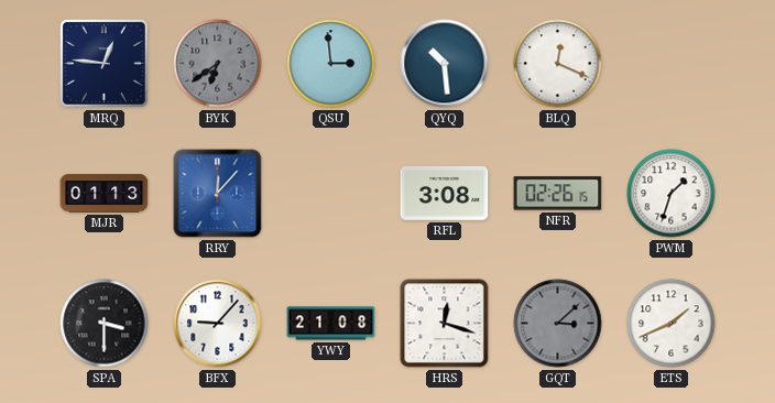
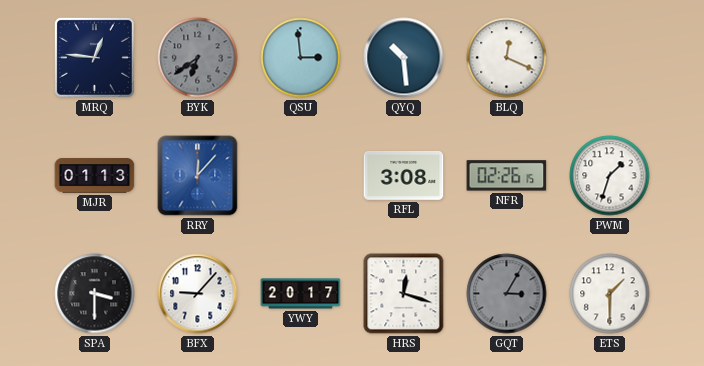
YWY: 21:08 -> 20:17 (301, 294)
GQT: 3:08 -> 3:05 (507, 294)
ETS: 1:41 -> 1:30 (610, 294)
